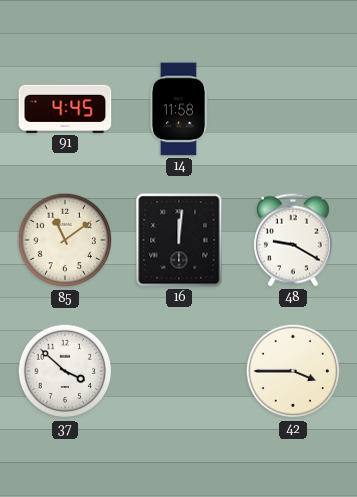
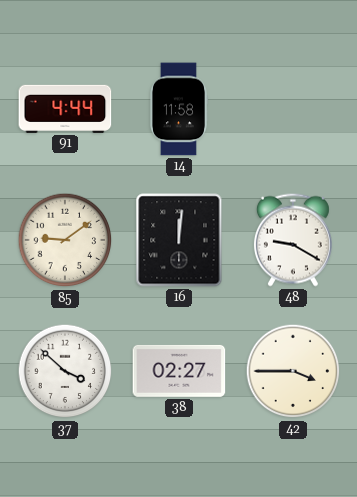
91: 4:45 -> 4:44 (65, 109)
85: 11:09 -> 9:09 (65, 240)
38: none -> 02:27 (179, 371)
